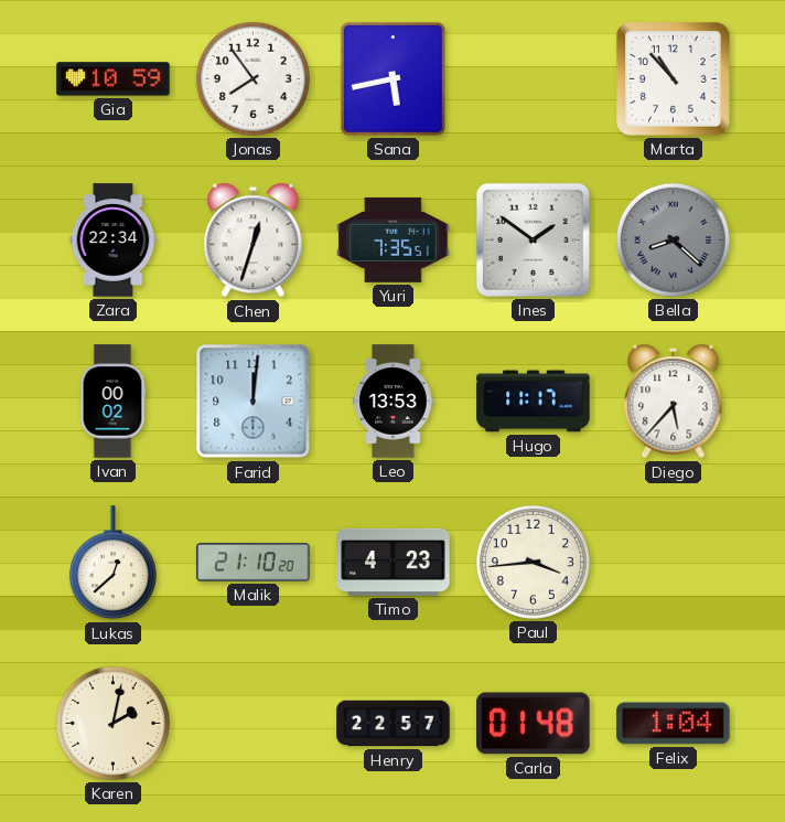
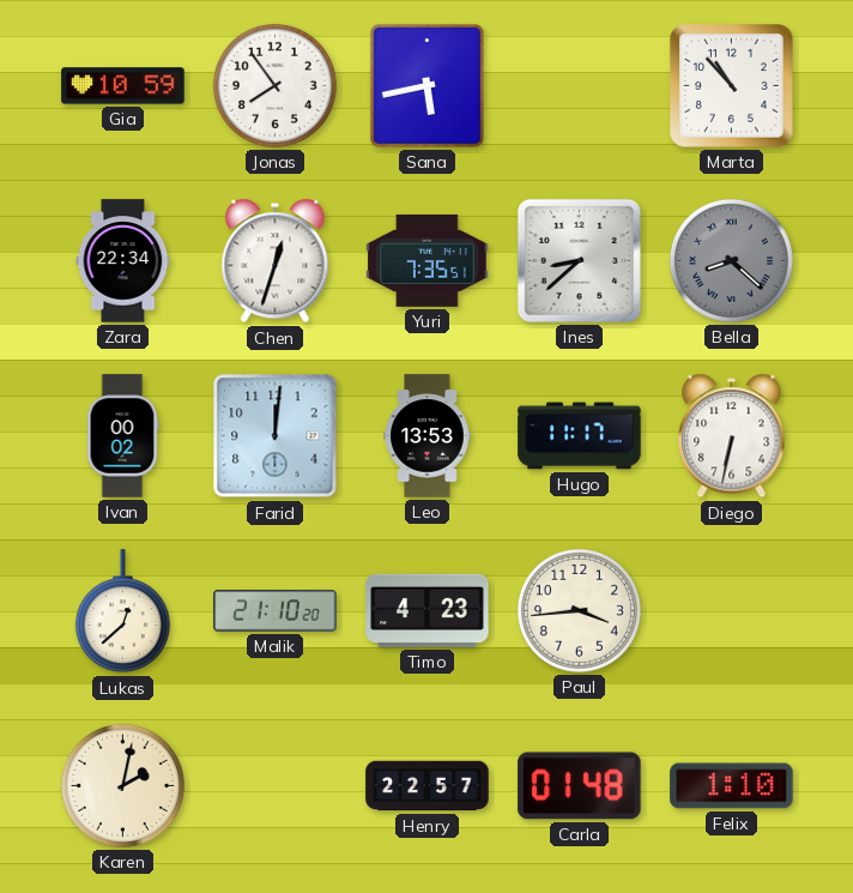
Ines: 1:51 -> 8:38 (579, 260)
Diego: 5:37 -> 6:32 (732, 436)
Felix: 1:04 -> 1:10 (732, 786)
